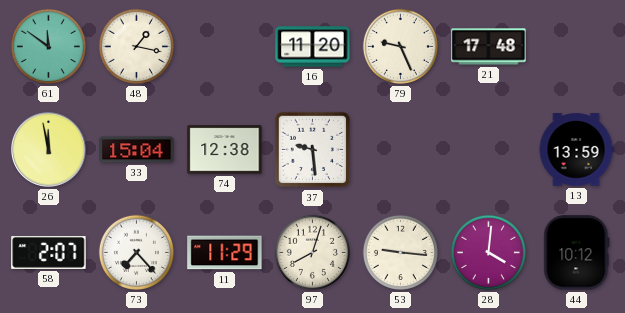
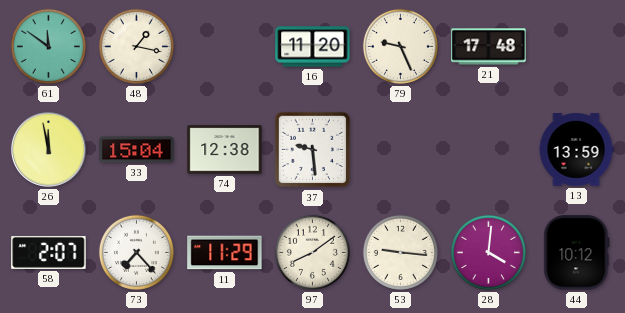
97: 8:03 -> 8:09 (312, 252)
